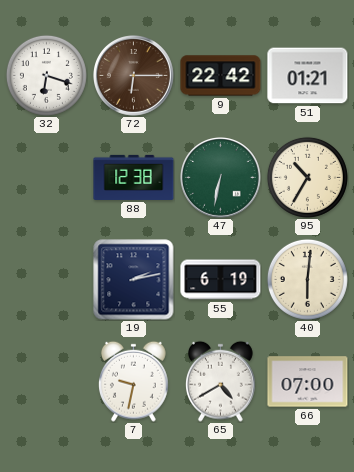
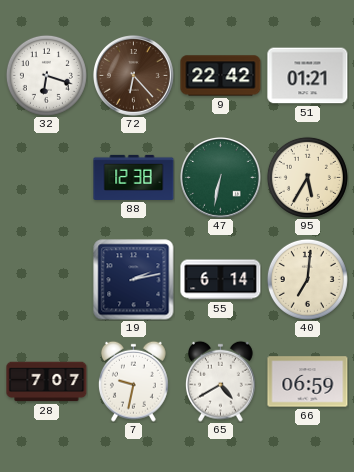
72: 6:15 -> 6:23 (134, 76)
95: 10:35 -> 5:35 (307, 177)
55: 6:19 -> 6:14 (221, 280)
40: 6:01 -> 7:01 (307, 279)
28: none -> 7:07 (47, 382)
66: 07:00 -> 06:59 (308, 382)
